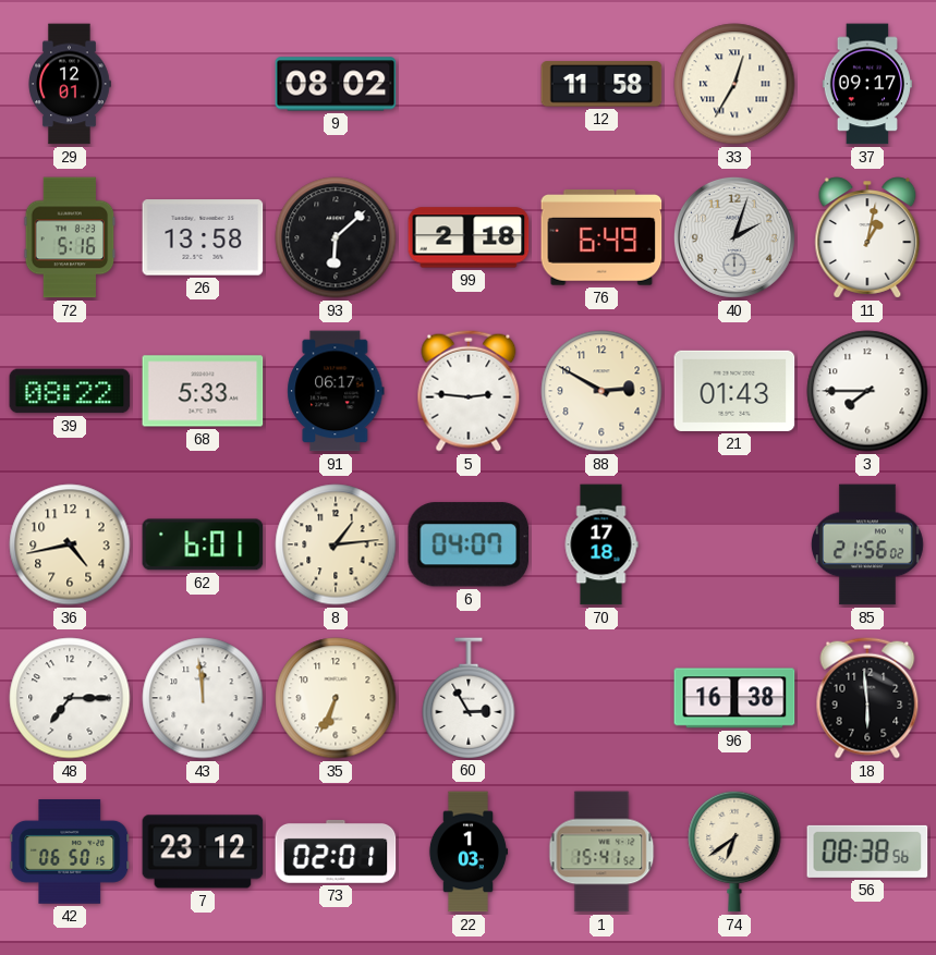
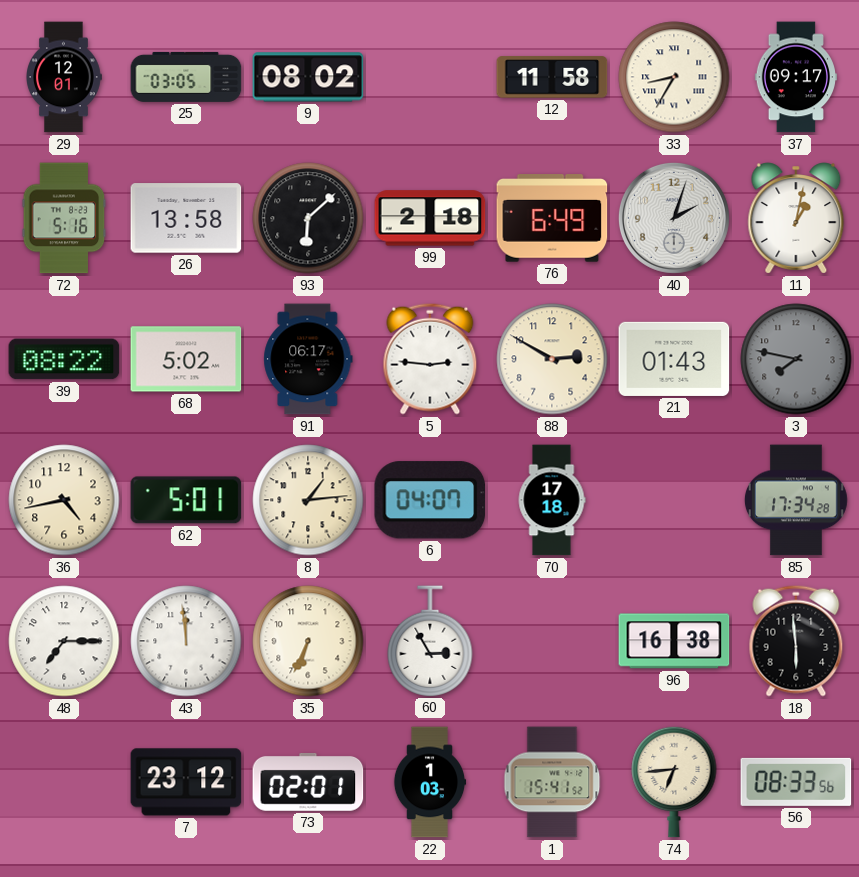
25: none -> 03:05 (186, 77)
33: 12:35 -> 8:35 (674, 77)
68: 5:33 -> 5:02 (186, 359)
3: 7:45 -> 7:47 (796, 359)
3 dial: white -> grey (796, 359)
62: 6:01 -> 5:01 (186, 500)
85: 21:56 -> 17:34 (796, 500)
42: 06:50 -> none (70, 853)
74: 6:39 -> 6:44 (674, 782)
56: 08:38 -> 08:33 (796, 782)
